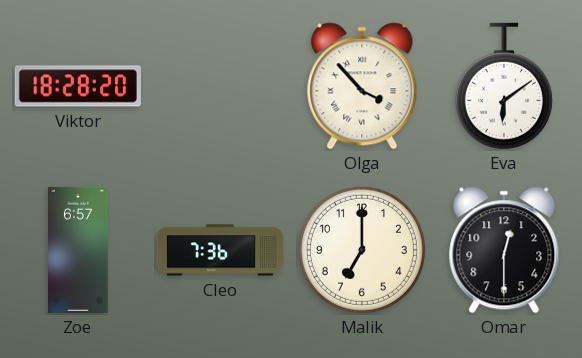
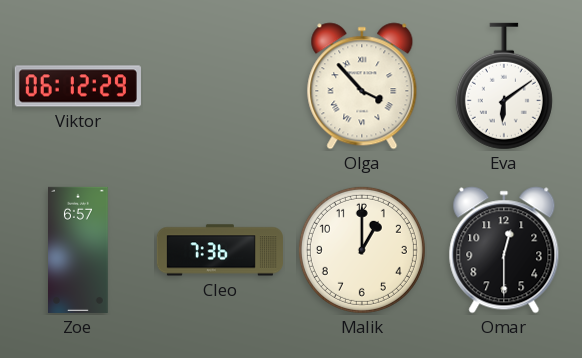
Viktor: 18:28 -> 06:12 (78, 86)
Malik: 7:00 -> 1:00 (362, 250)
